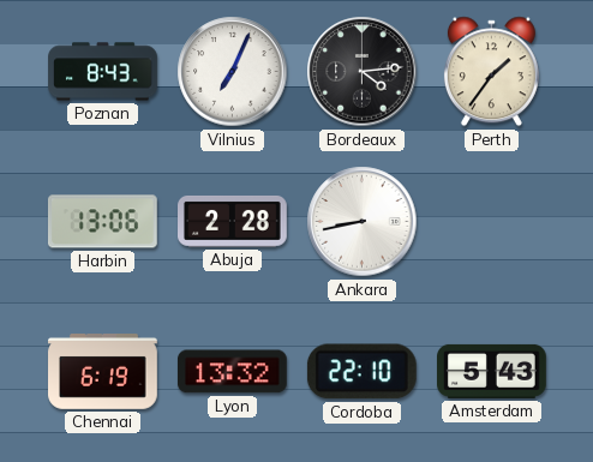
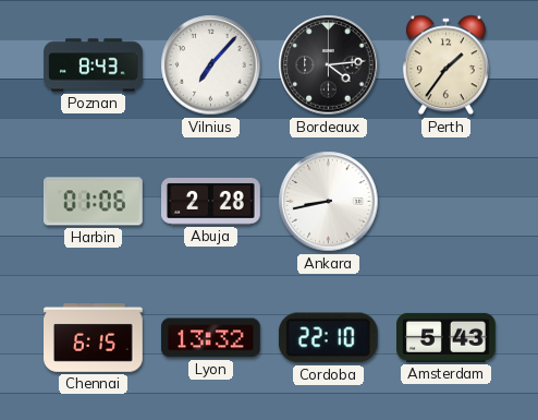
Vilnius: 7:04 -> 7:07 (211, 65)
Harbin: 13:06 -> 01:06 (93, 202)
Chennai: 6:19 -> 6:15 (94, 338)
